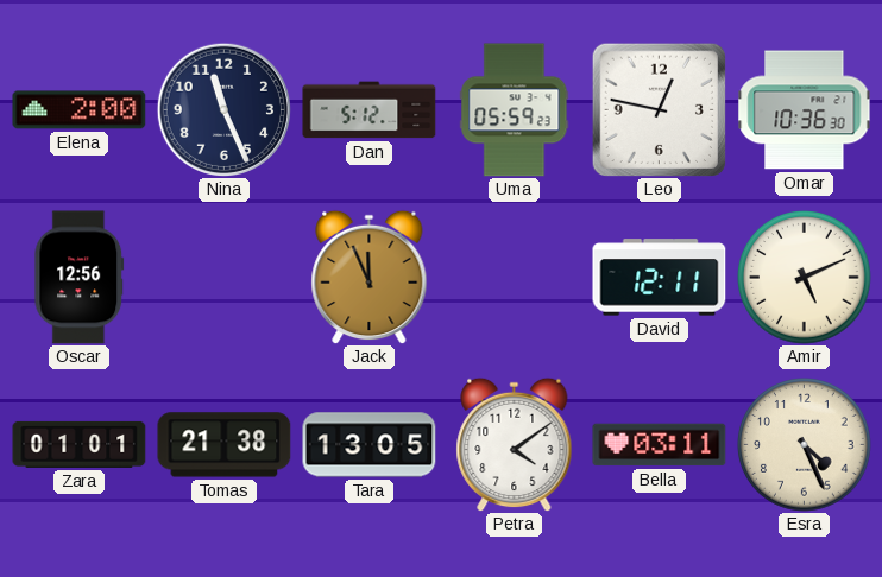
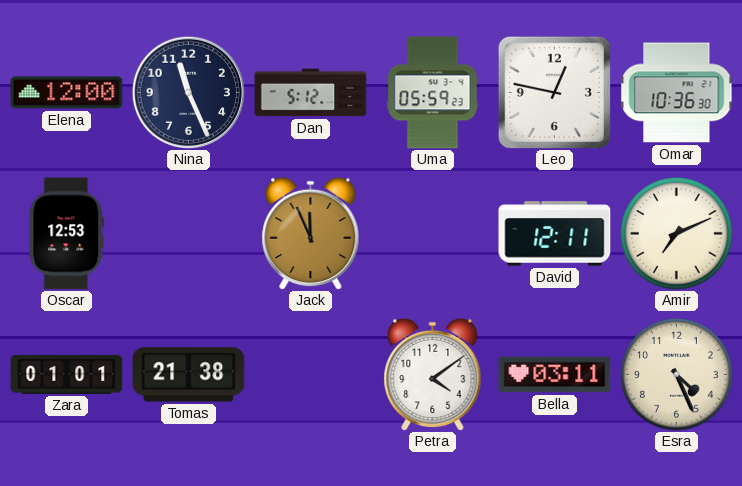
Elena: 2:00 -> 12:00 (67, 93)
Oscar: 12:56 -> 12:53 (67, 234)
Amir: 5:11 -> 7:11 (677, 234)
Tara: 13:05 -> none (370, 445)
